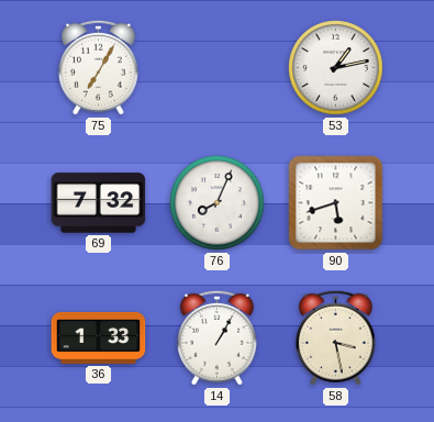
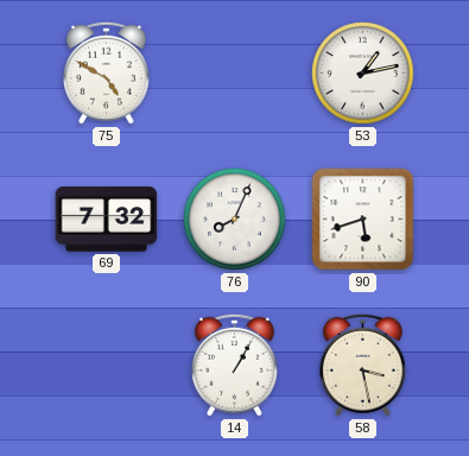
75: 7:05 -> 4:50 (106, 72)
36: 1:33 -> none (99, 337)
